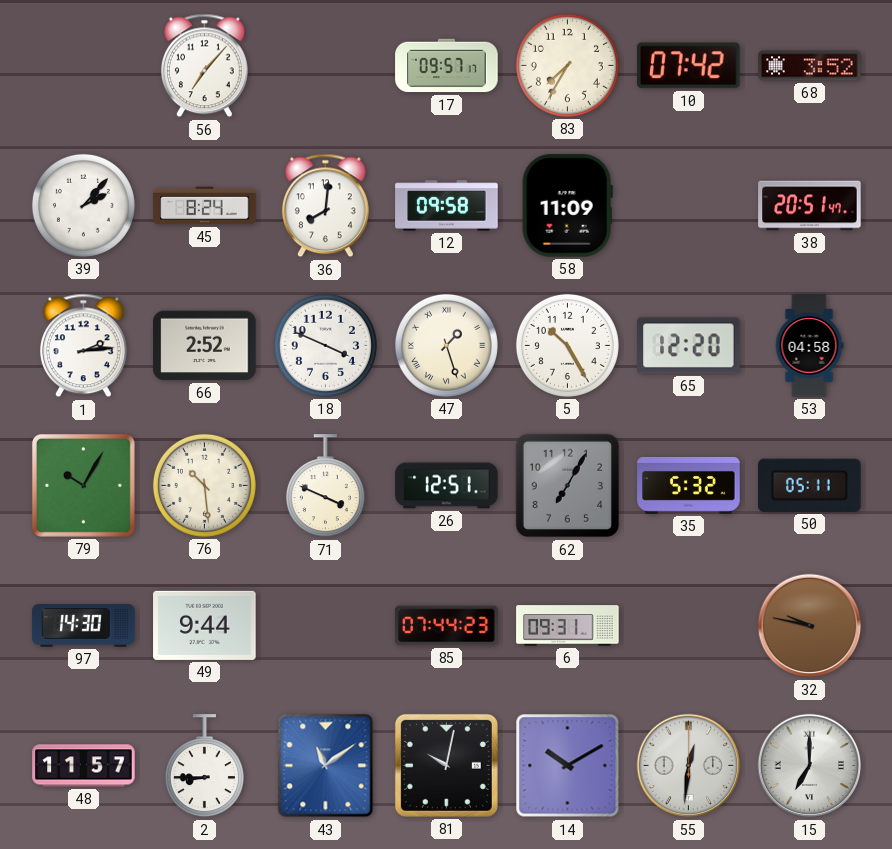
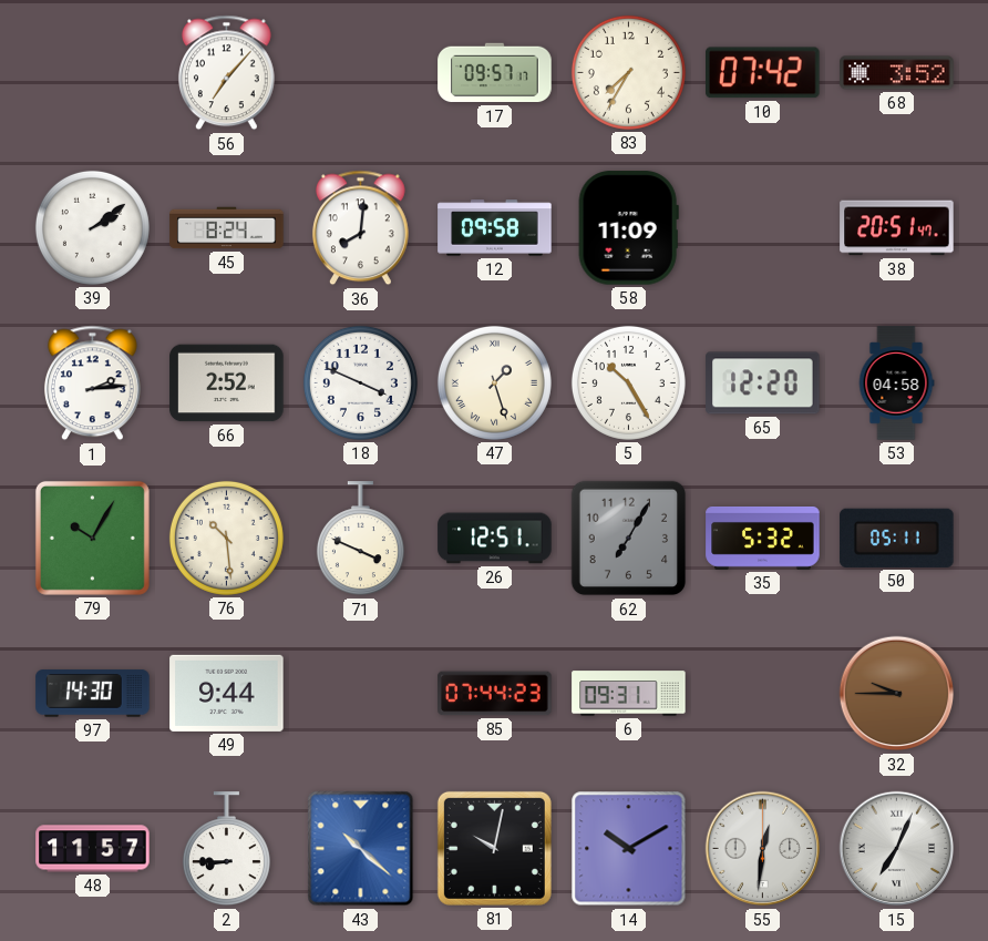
39: 2:07 -> 2:09 (92, 227)
32: 9:47 -> 9:45 (897, 694)
43: 11:09 -> 10:22 (361, 849)
15: 7:00 -> 7:04 (897, 849)
